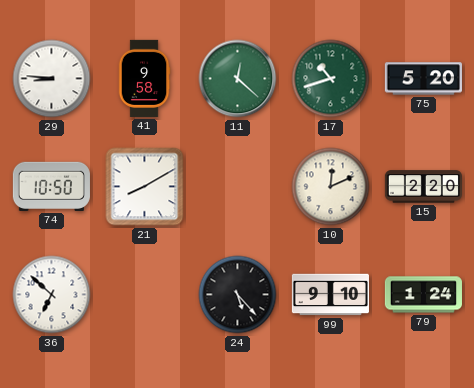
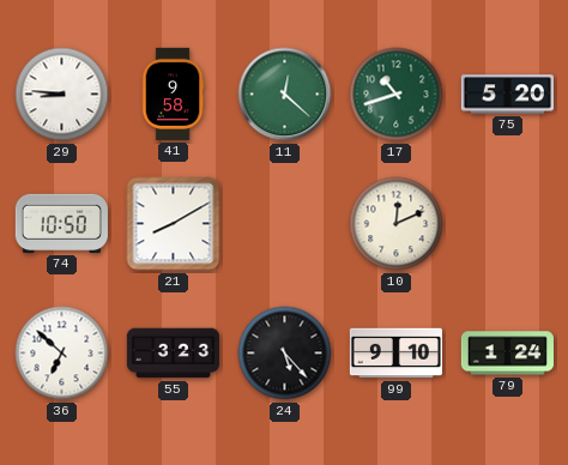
15: 2:20 -> none (423, 187)
55: none -> 3:23 (173, 354)
